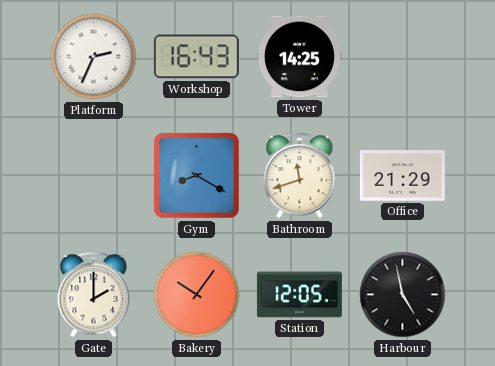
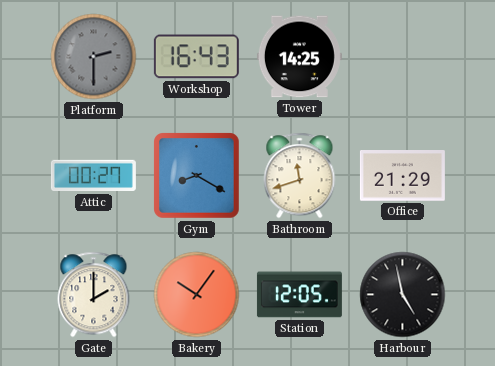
Platform: 2:34 -> 2:30 (94, 57)
Platform dial: white -> grey (94, 57)
Attic: none -> 00:27 (93, 176)
